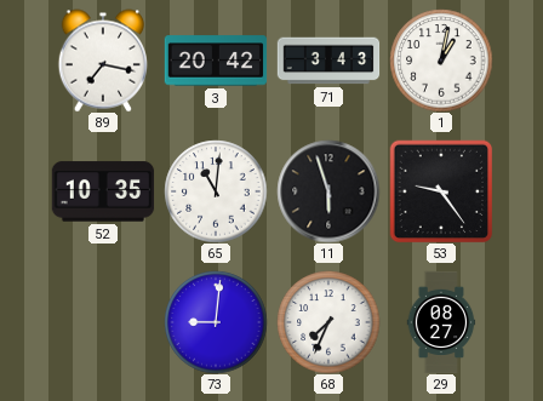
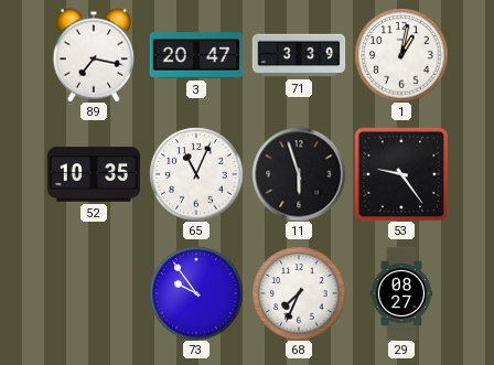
3: 20:42 -> 20:47 (196, 55)
71: 3:43 -> 3:39 (299, 55)
65: 11:01 -> 11:04 (196, 174)
73: 9:01 -> 9:54 (196, 293)
